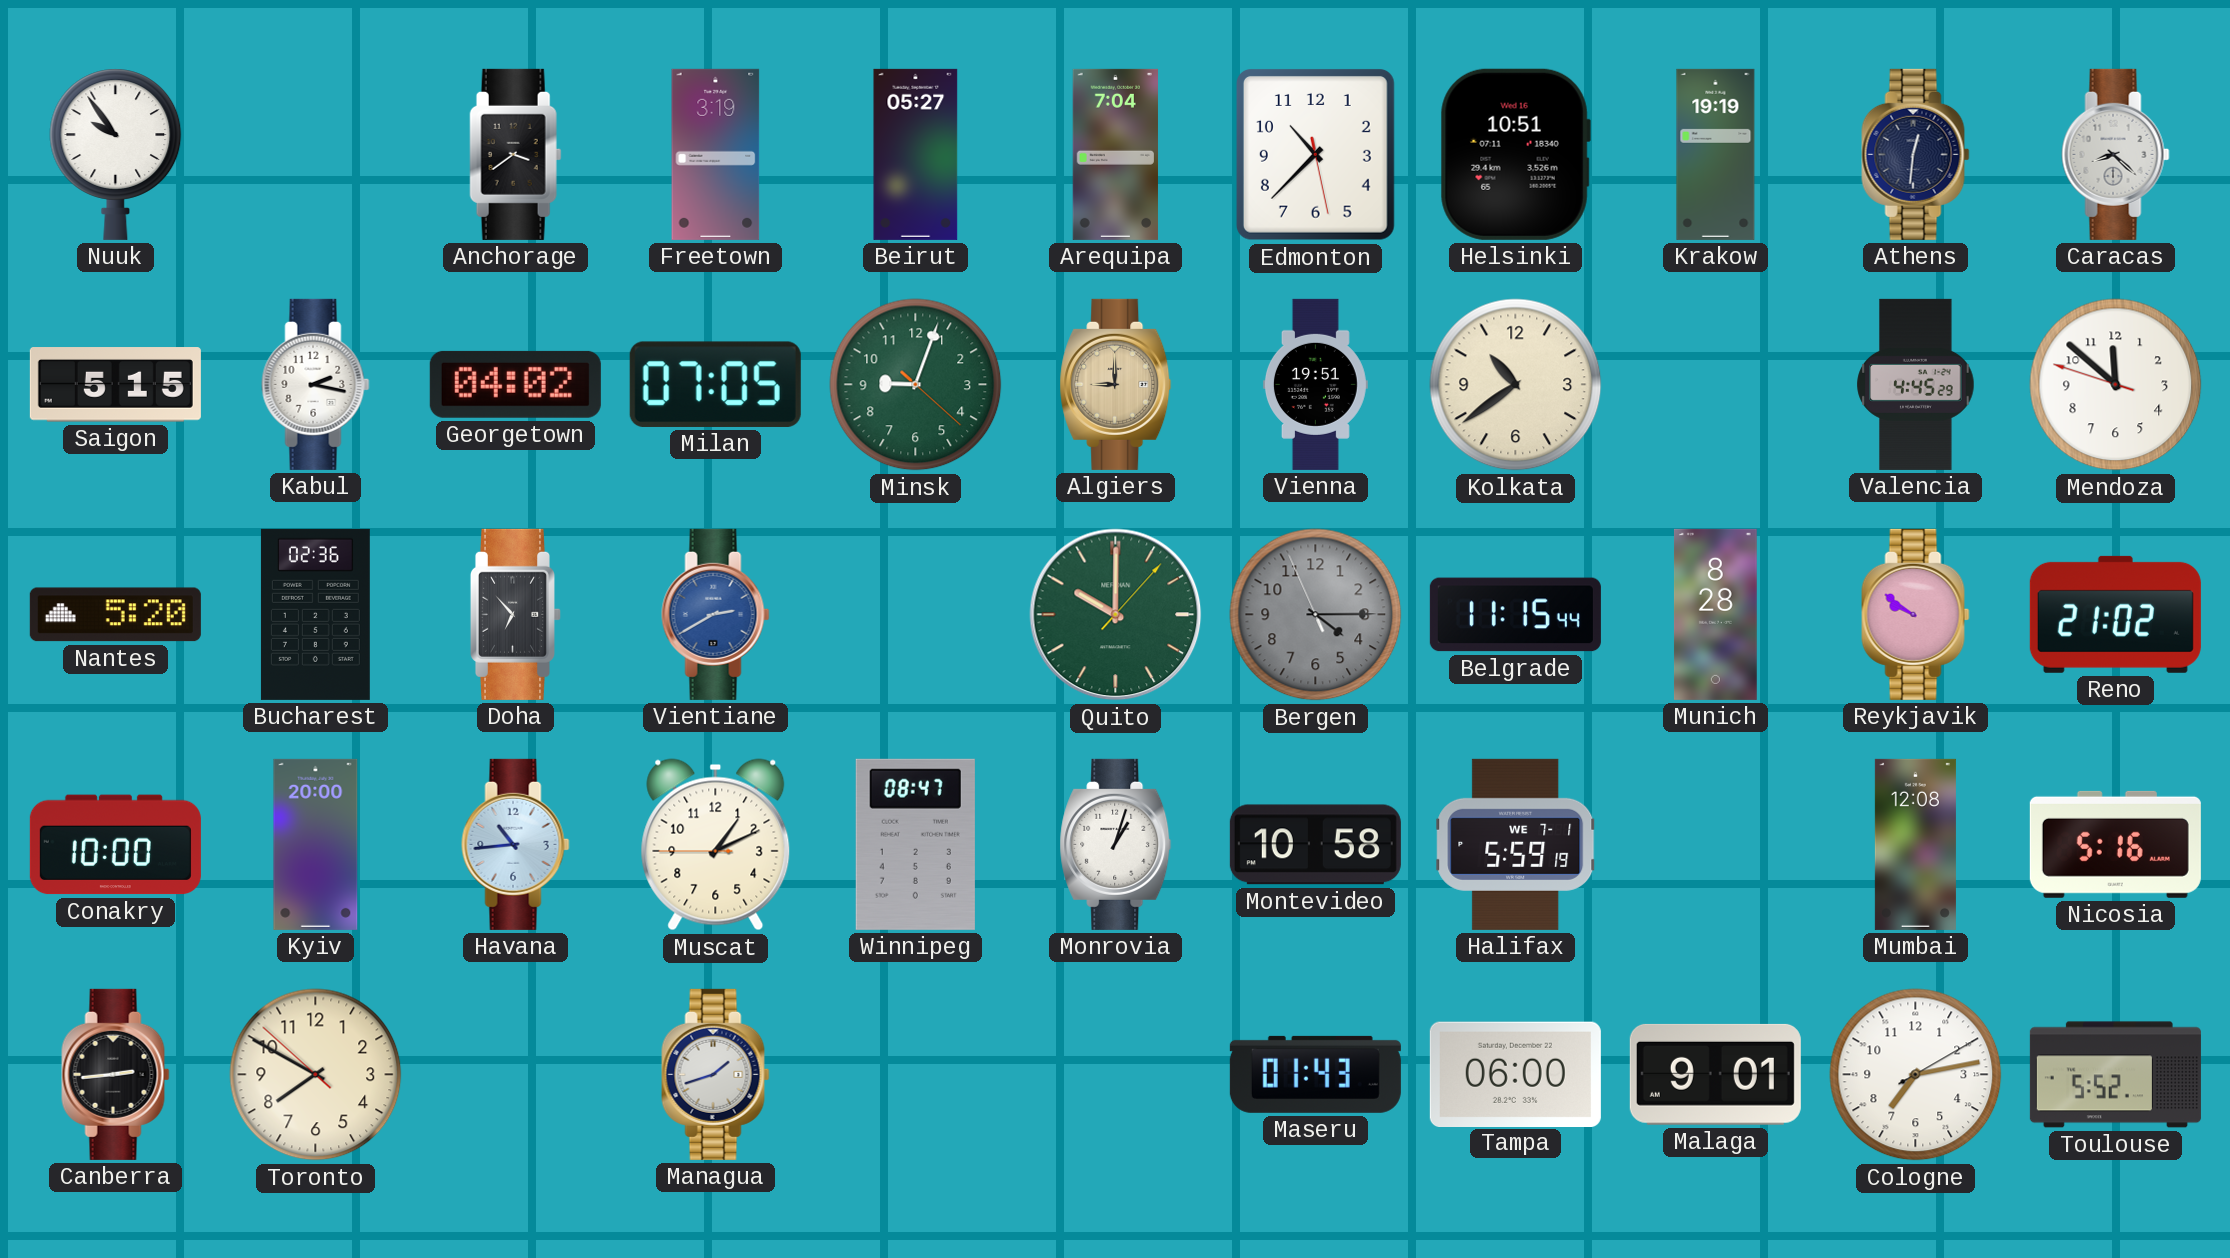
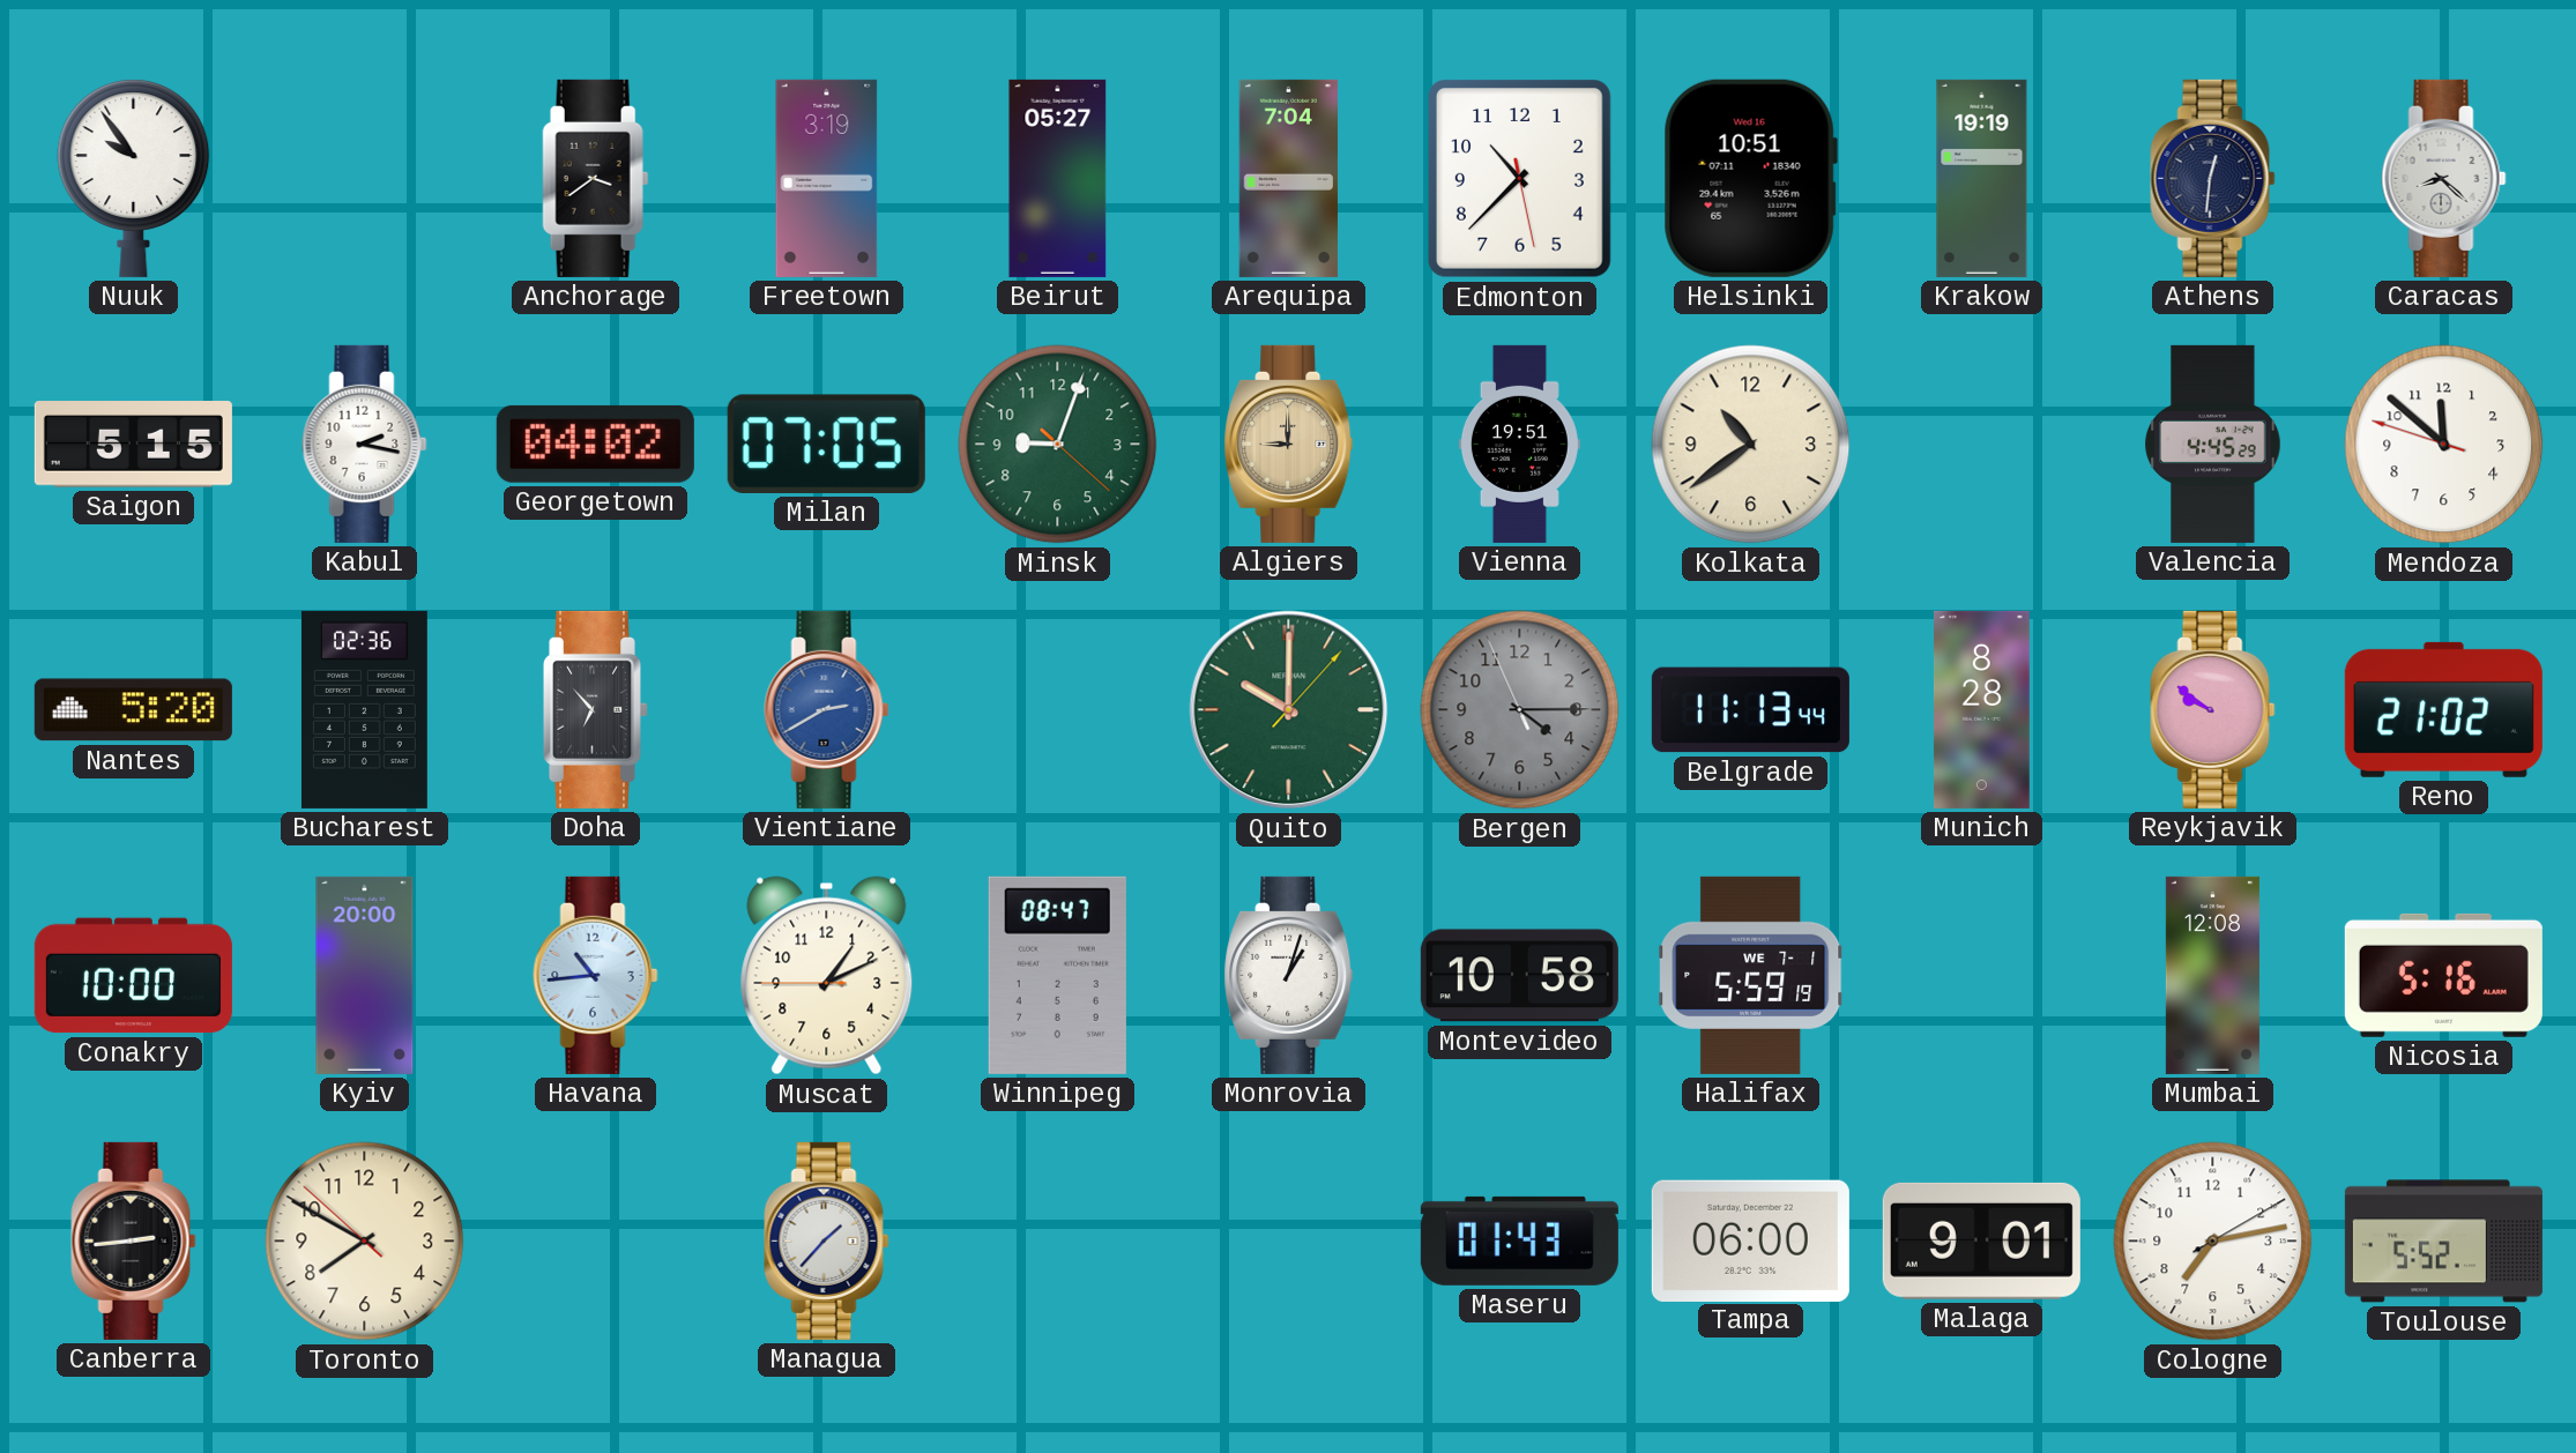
Belgrade: 11:15 -> 11:13 (1750, 710)
Managua: 1:42 -> 1:37 (827, 1240)
